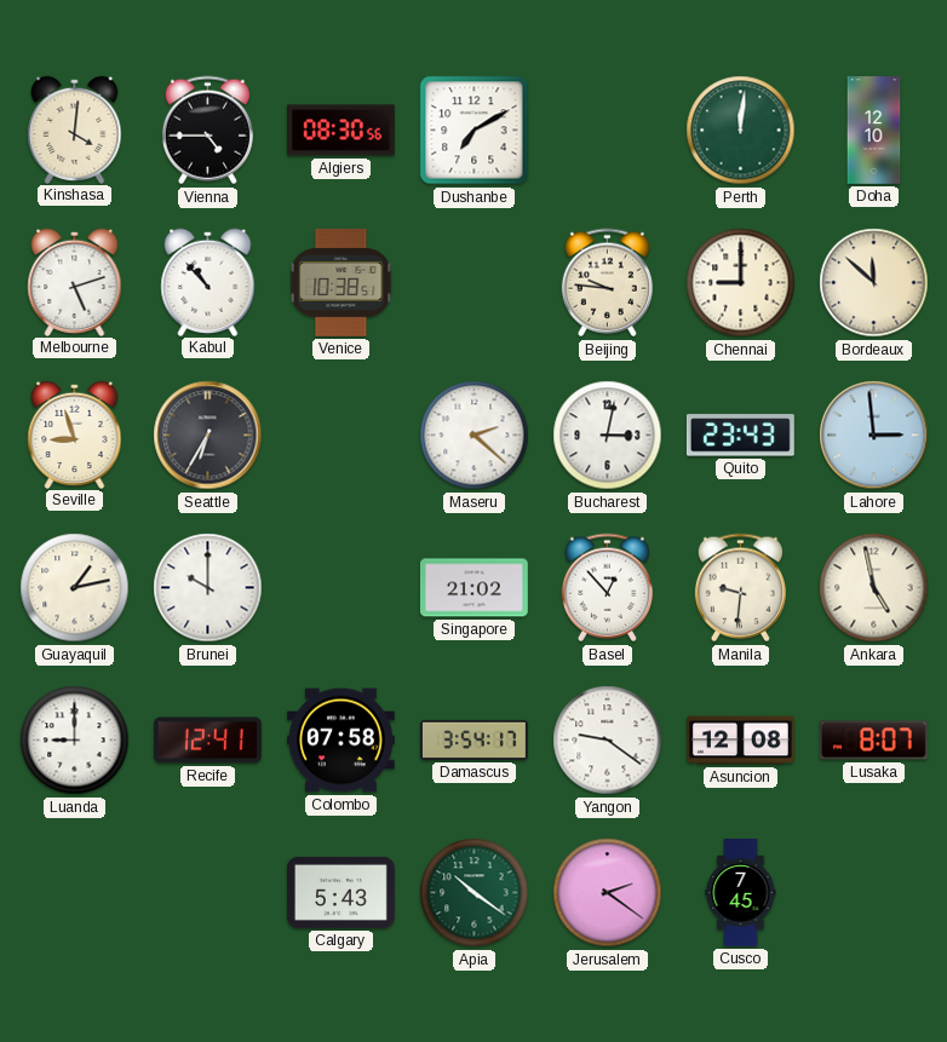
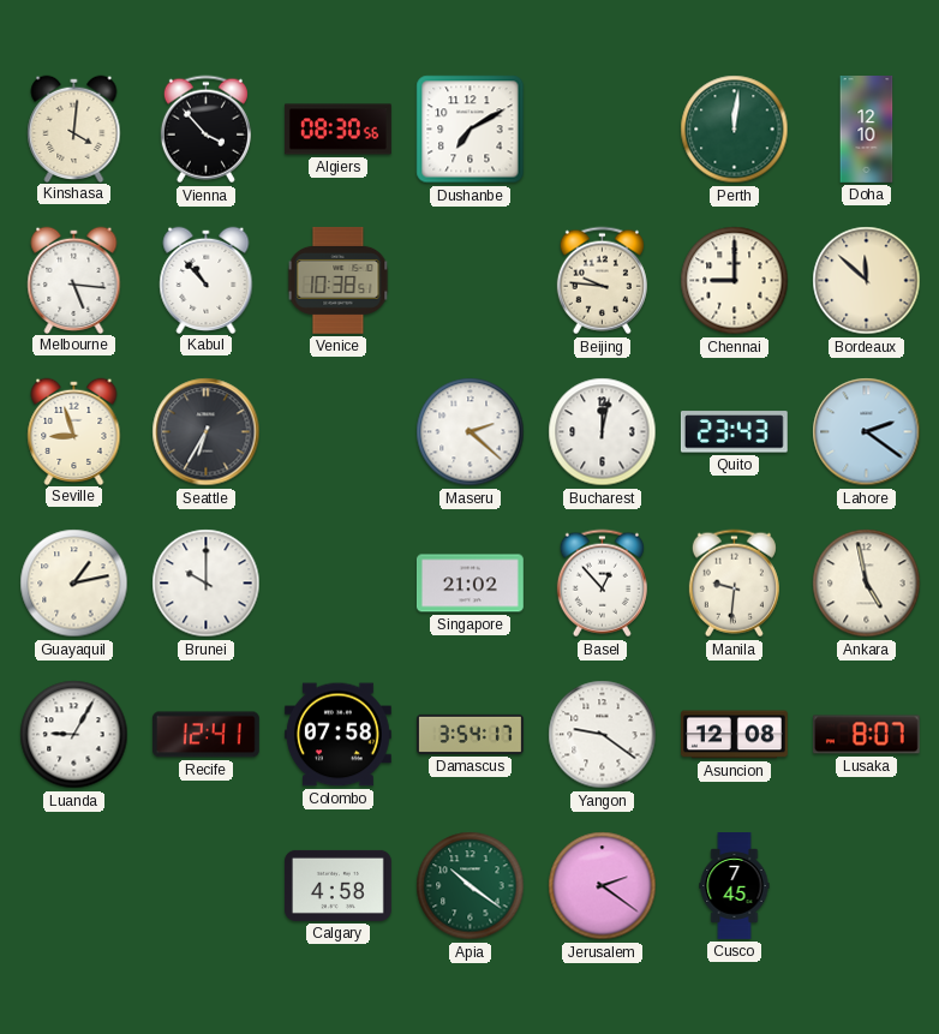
Vienna: 4:45 -> 3:53 (205, 130)
Melbourne: 5:12 -> 5:16 (74, 280)
Bucharest: 3:02 -> 12:02 (603, 432)
Lahore: 2:59 -> 2:21 (867, 432)
Luanda: 9:00 -> 9:05 (74, 735)
Calgary: 5:43 -> 4:58 (337, 885)
